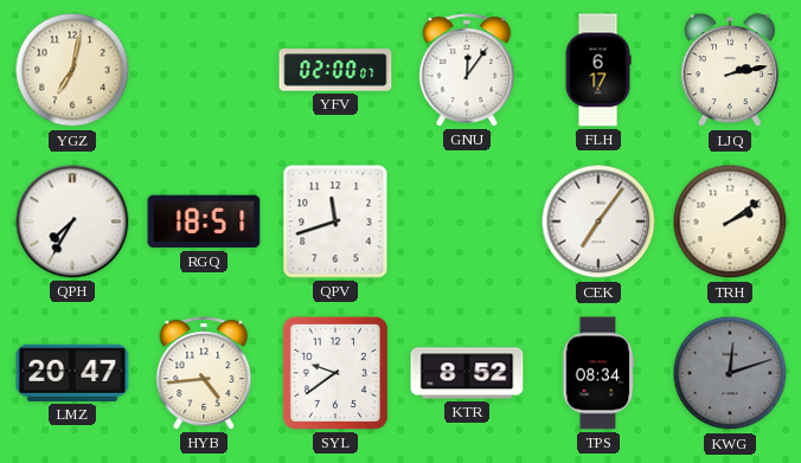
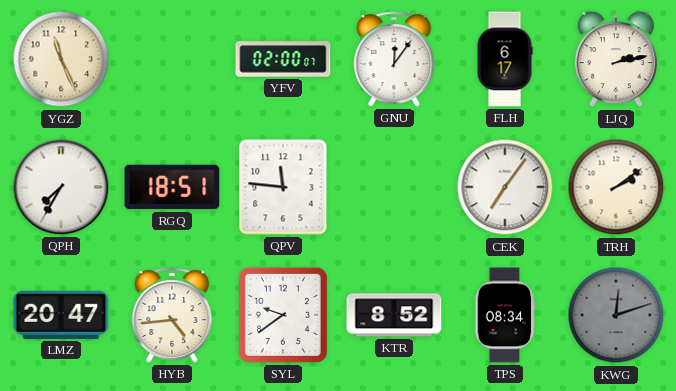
YGZ: 7:02 -> 11:26 (61, 59)
QPV: 11:42 -> 11:46 (283, 187)
